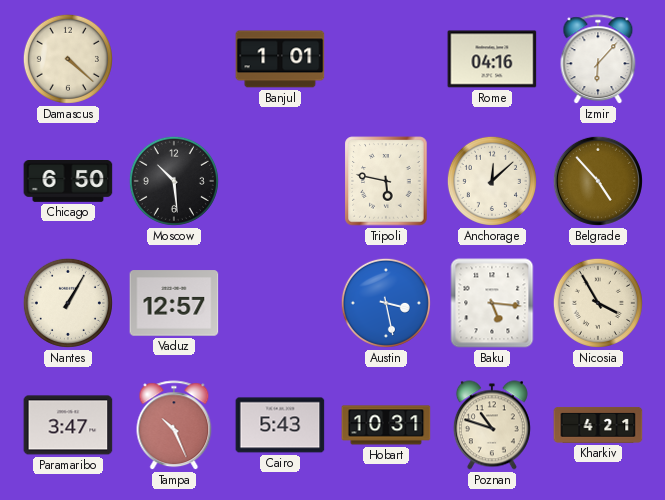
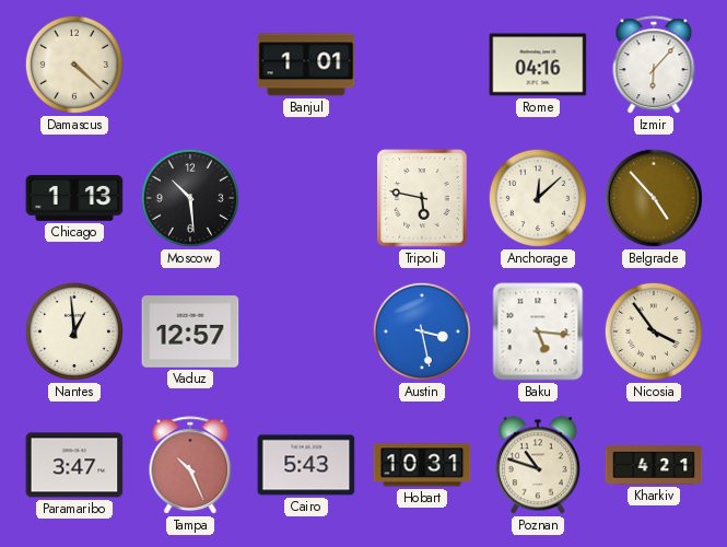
Chicago: 6:50 -> 1:13 (74, 199)
Nantes: 1:05 -> 12:59 (74, 331)
Nicosia: 3:55 -> 3:54 (654, 331)
